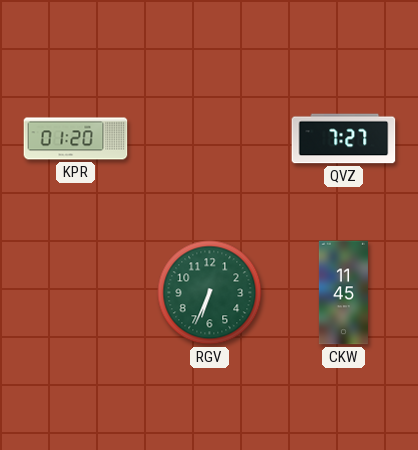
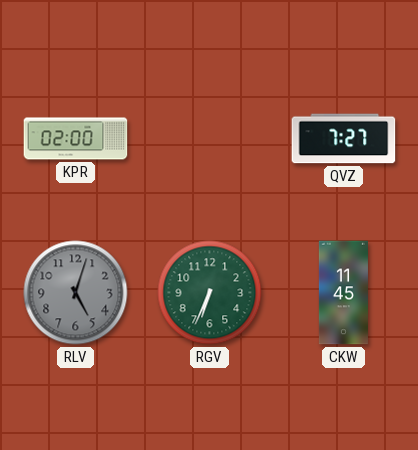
KPR: 01:20 -> 02:00 (76, 139)
RLV: none -> 5:03 (76, 293)
